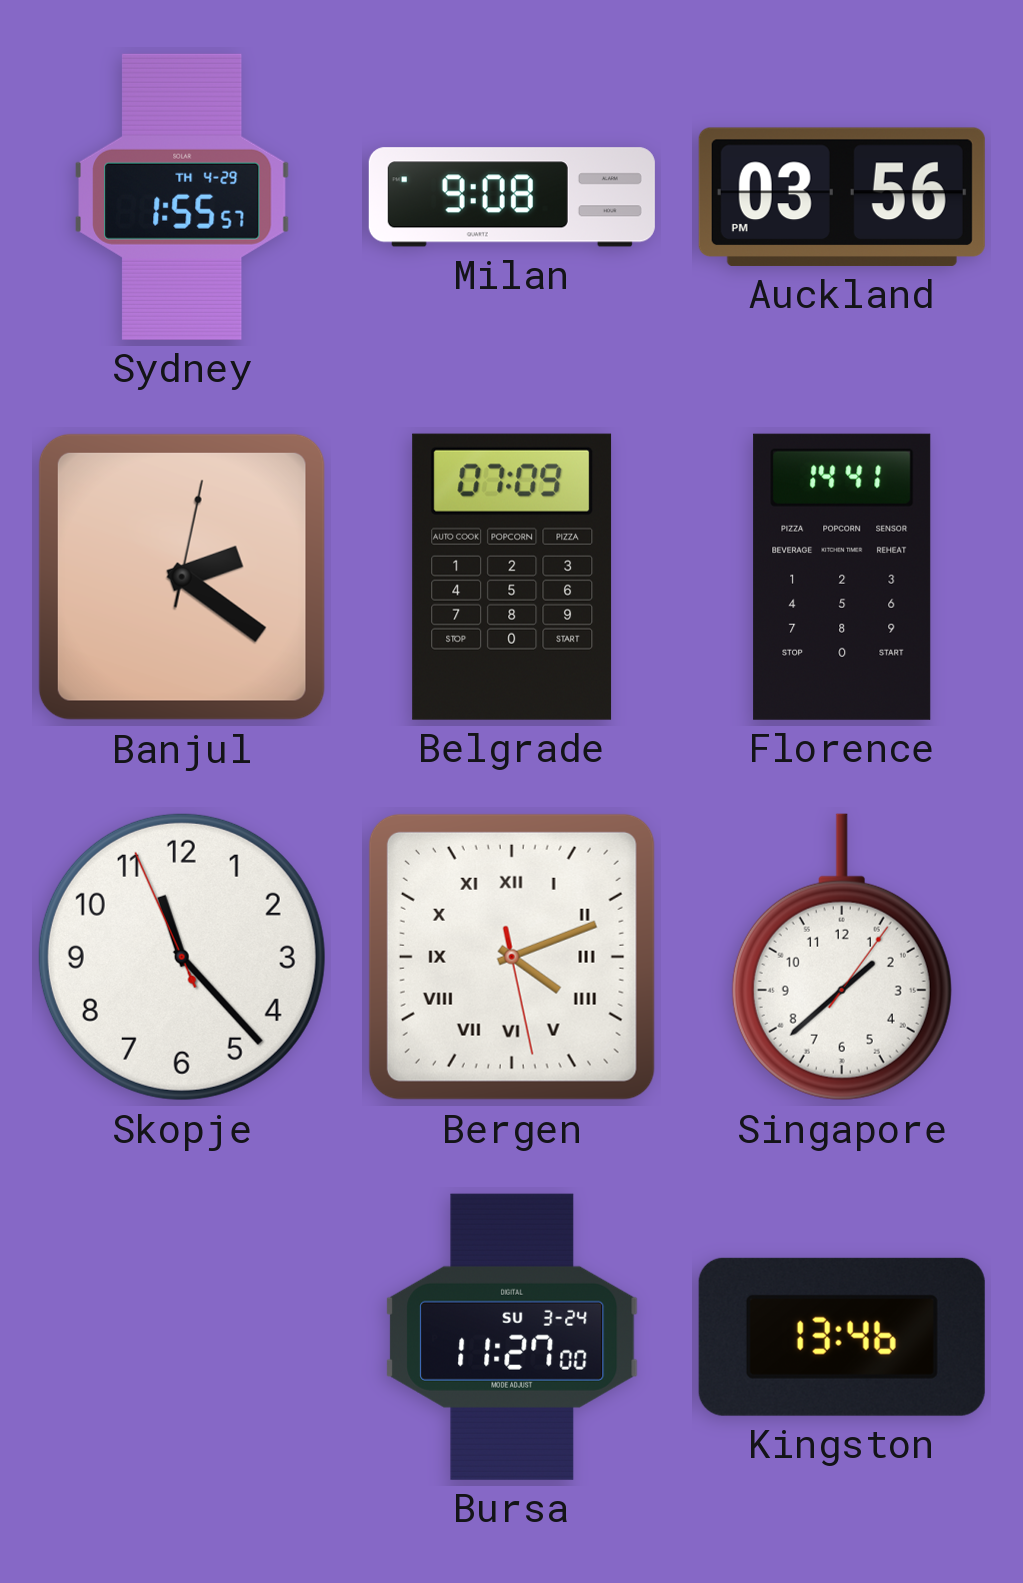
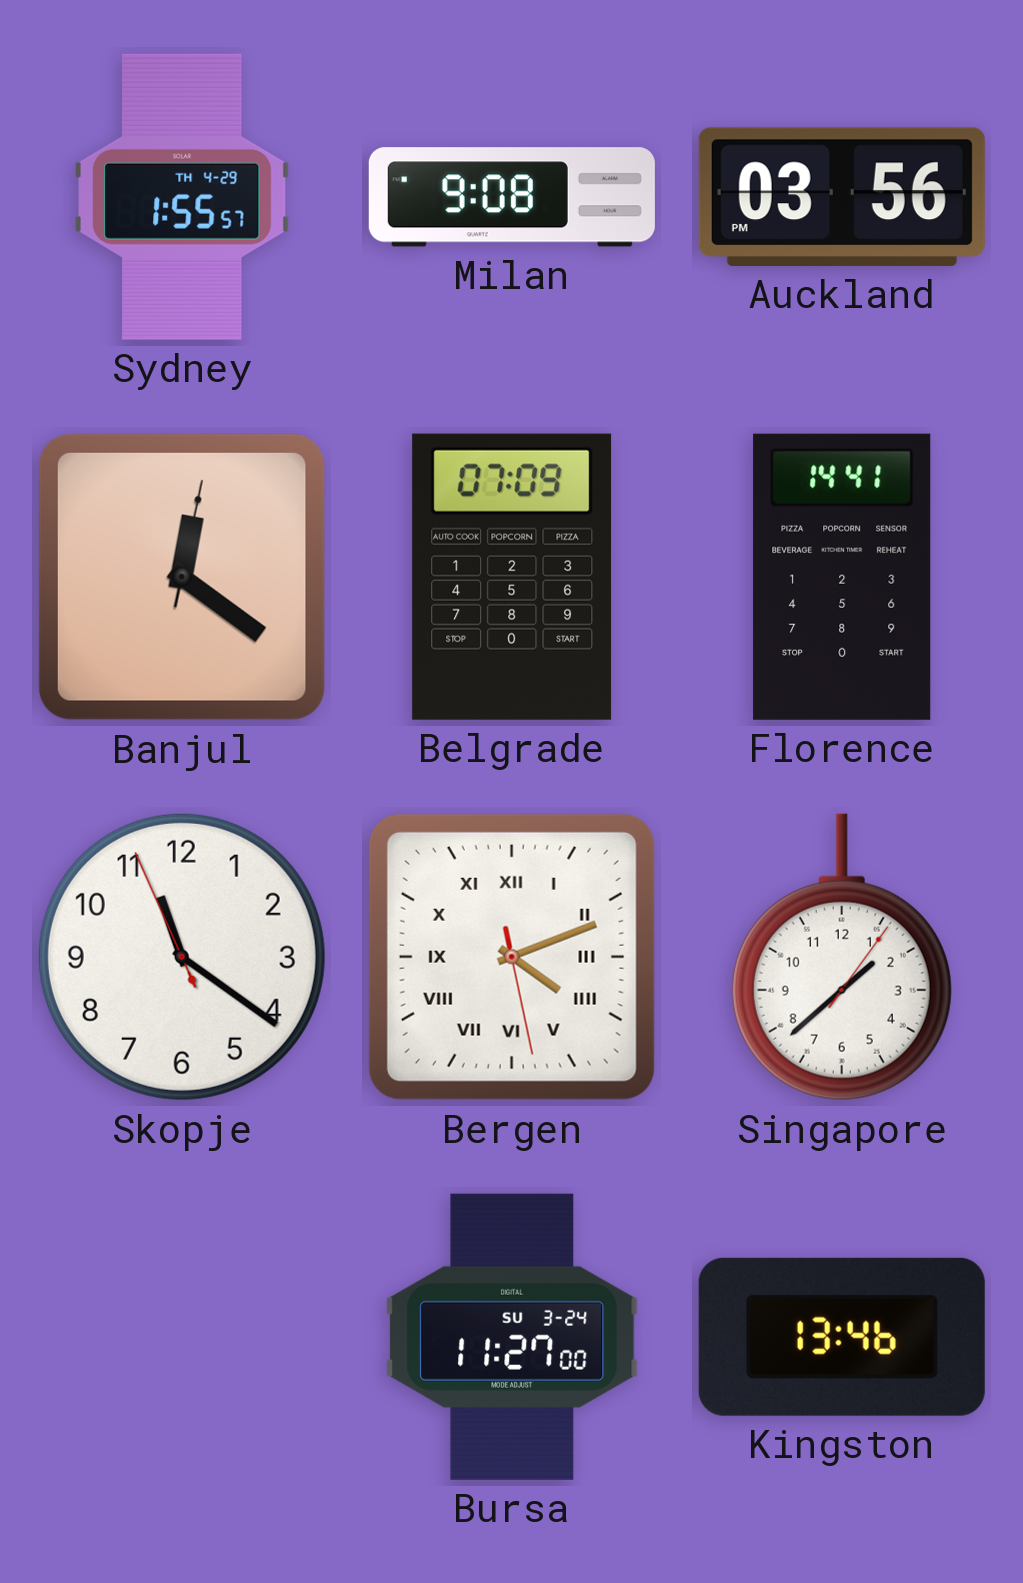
Banjul: 2:21 -> 12:21 (182, 577)
Skopje: 11:22 -> 11:20 (182, 957)
